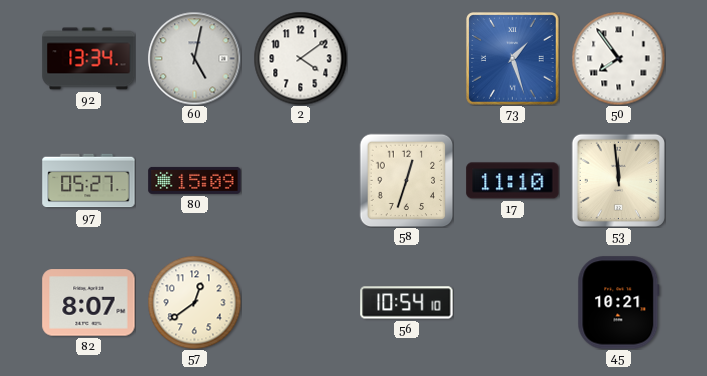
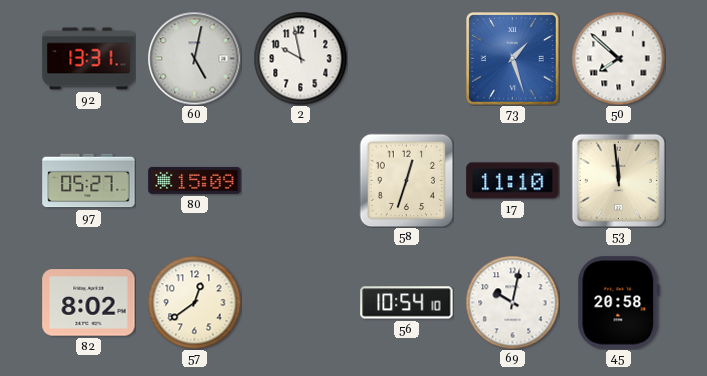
92: 13:34 -> 13:31 (89, 59)
2: 4:09 -> 9:58 (300, 58)
50: 7:54 -> 7:52 (618, 58)
82: 8:07 -> 8:02 (89, 303)
69: none -> 10:02 (512, 302)
45: 10:21 -> 20:58 (619, 303)
